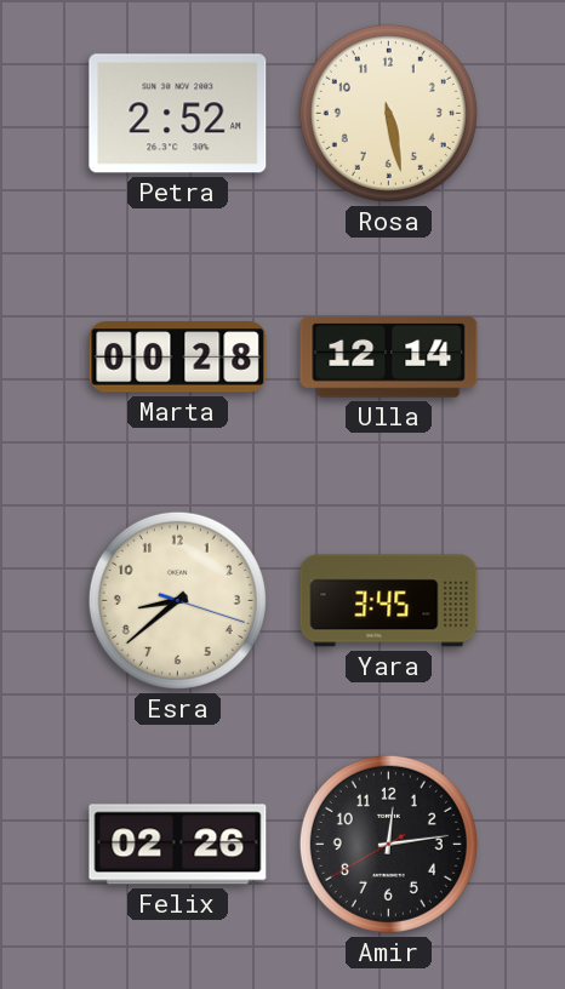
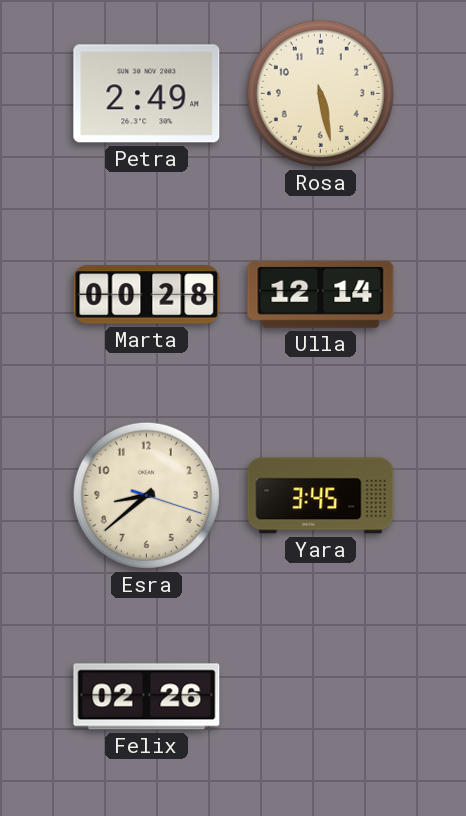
Petra: 2:52 -> 2:49 (147, 94)
Amir: 12:13 -> none (388, 844)
